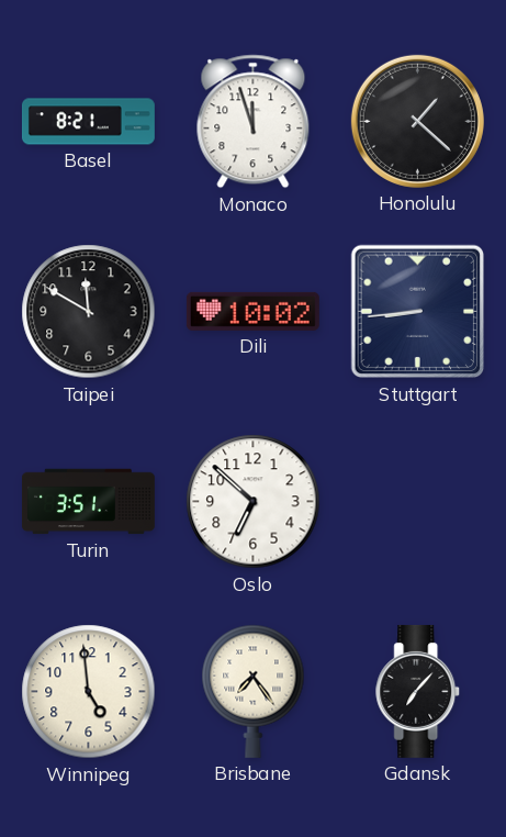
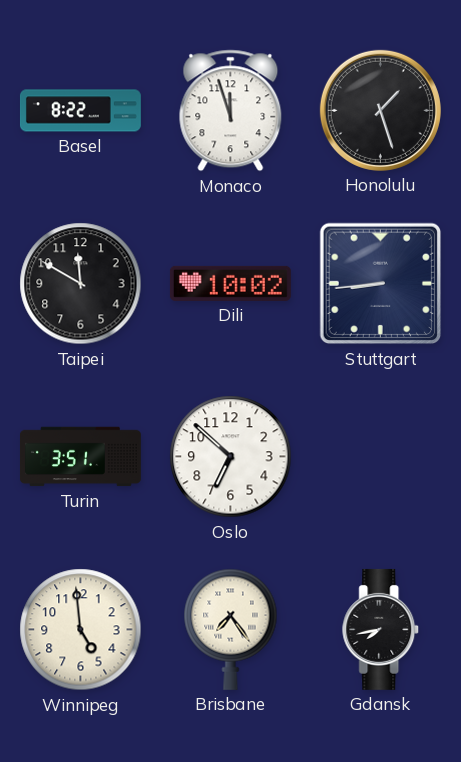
Basel: 8:21 -> 8:22 (80, 111)
Honolulu: 1:22 -> 1:27 (380, 110)
Gdansk: 7:07 -> 7:43 (381, 629)
